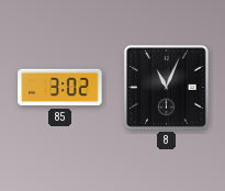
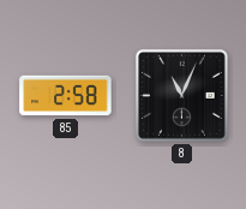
85: 3:02 -> 2:58 (66, 96)
